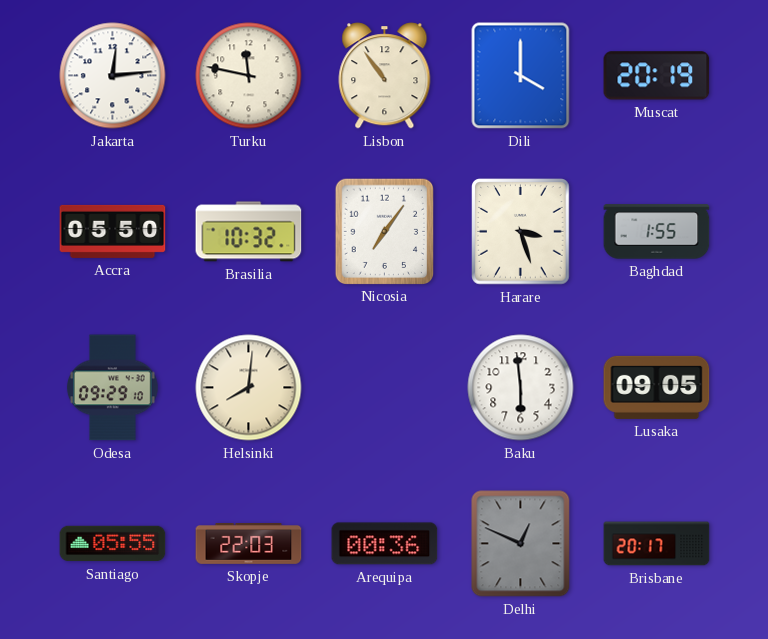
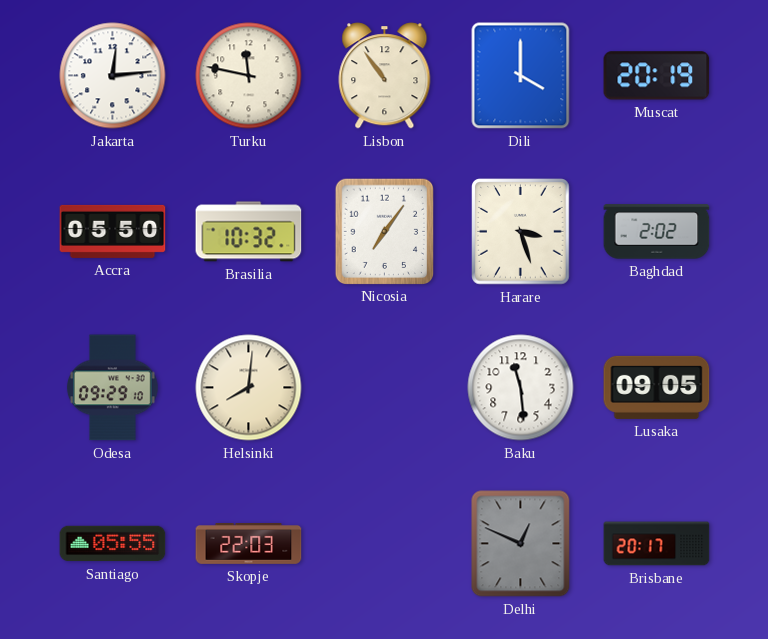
Baghdad: 1:55 -> 2:02 (657, 232)
Baku: 5:59 -> 11:29 (521, 388)
Arequipa: 00:36 -> none (385, 544)
